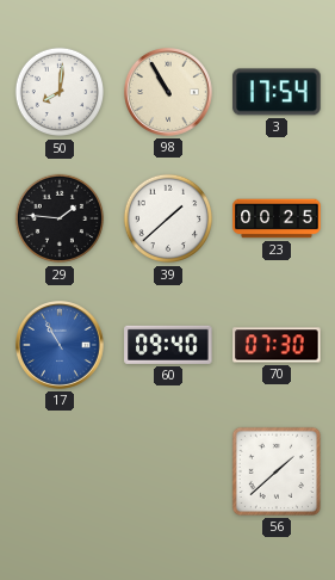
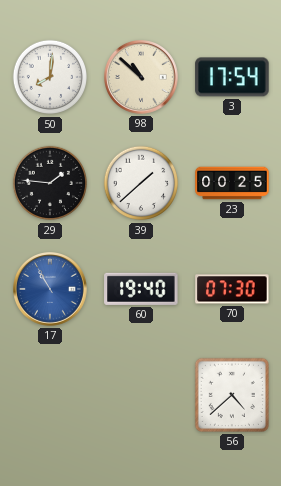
98: 10:55 -> 10:52 (142, 78)
60: 09:40 -> 19:40 (141, 289)
56: 1:38 -> 4:38 (232, 395)
